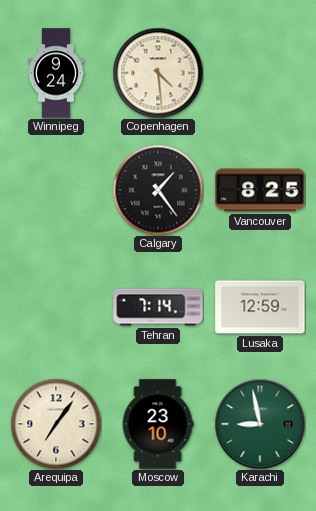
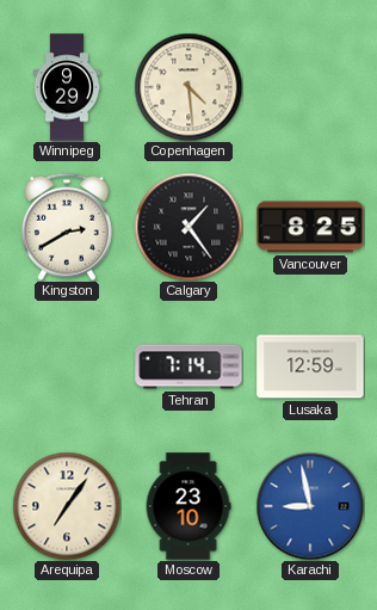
Winnipeg: 9:24 -> 9:29 (67, 87)
Kingston: none -> 2:40 (67, 227)
Karachi dial: green -> blue (310, 506)
